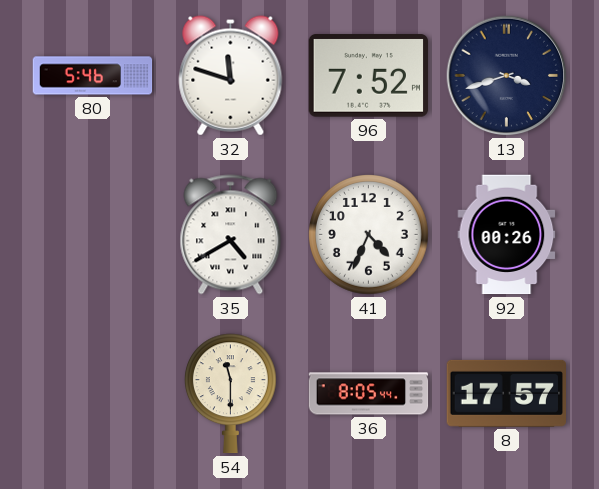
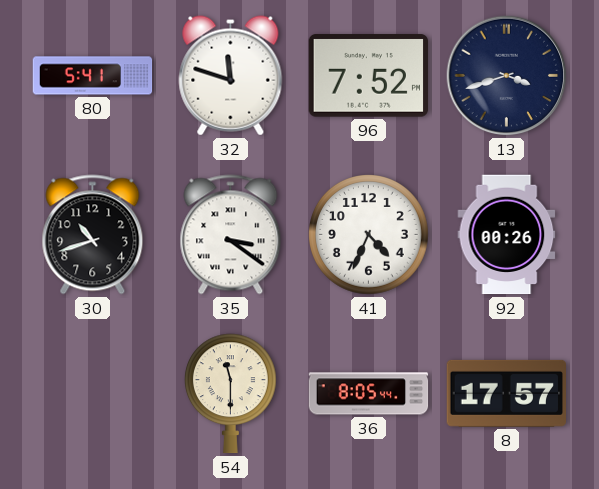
80: 5:46 -> 5:41 (93, 76)
30: none -> 10:42 (93, 235)
35: 4:40 -> 3:21 (231, 235)
